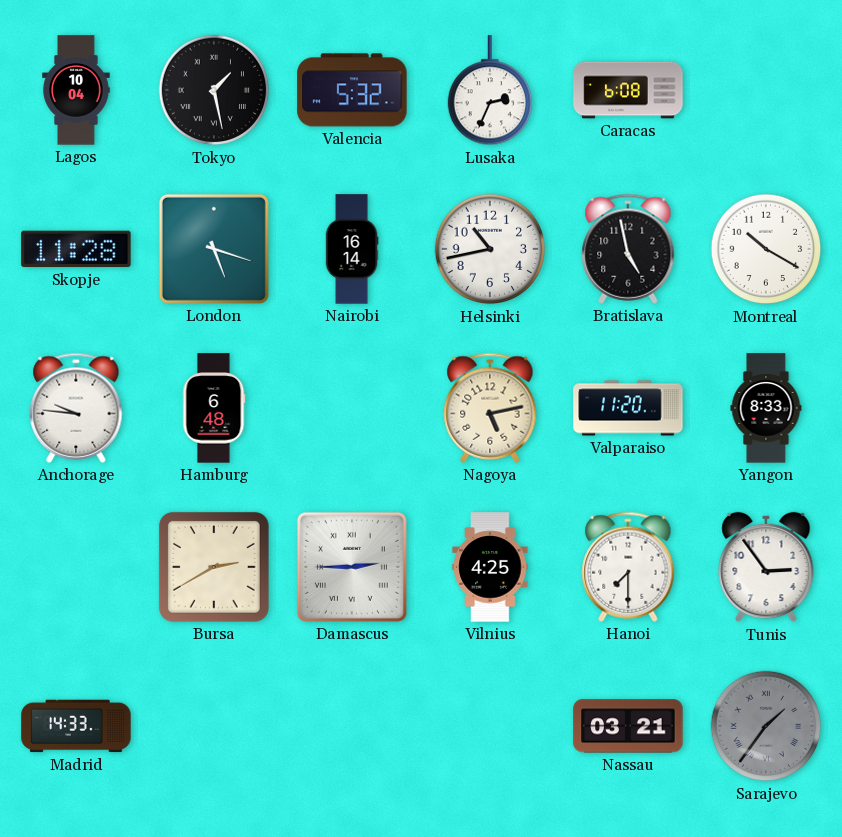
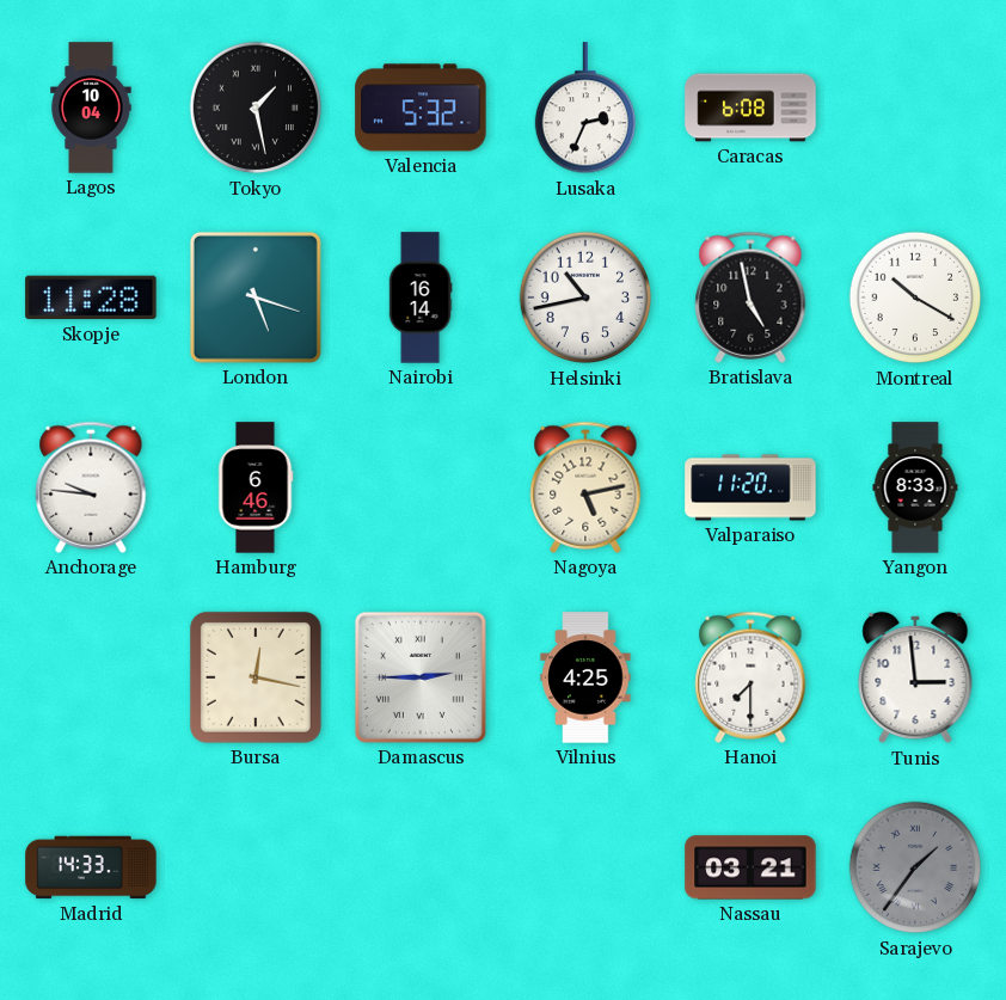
Hamburg: 6:48 -> 6:46 (256, 487)
Bursa: 2:40 -> 12:17 (256, 677)
Tunis: 2:54 -> 2:59 (915, 677)
